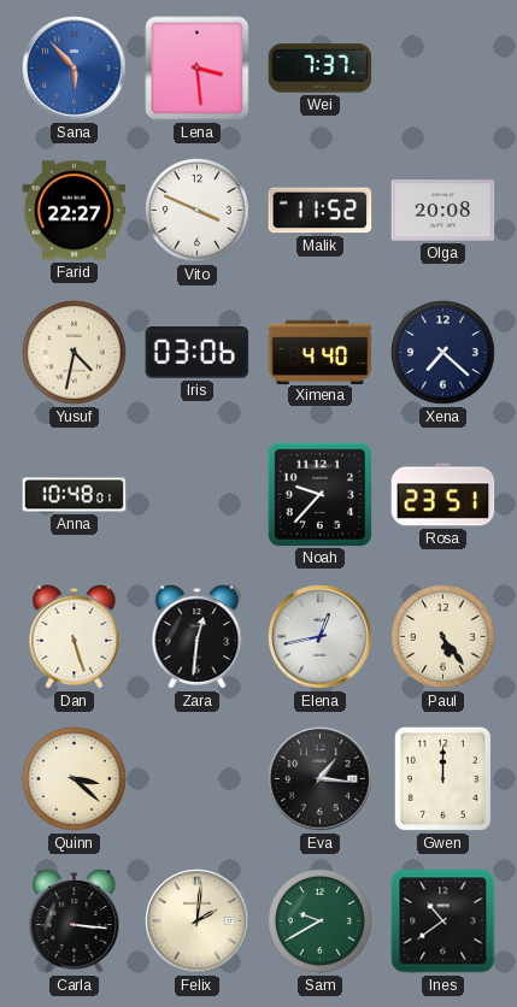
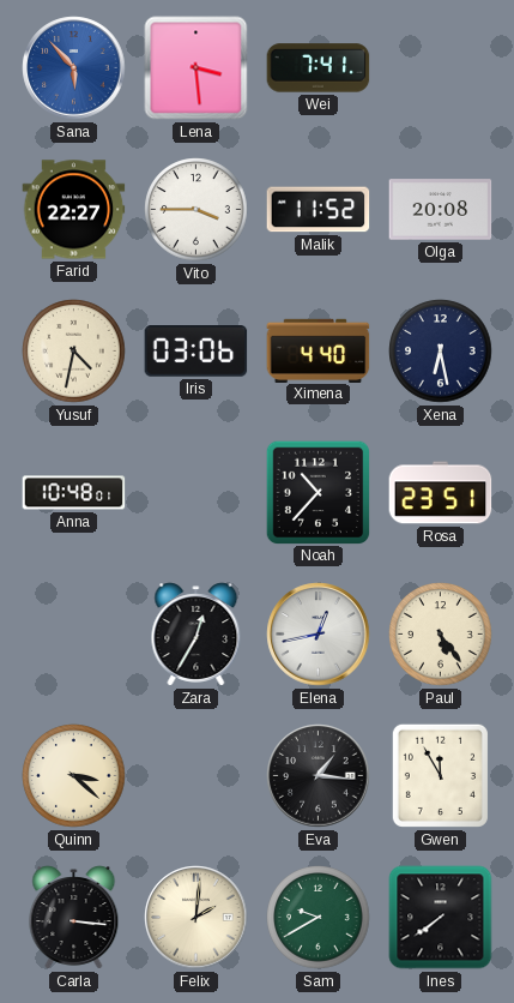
Wei: 7:37 -> 7:41 (319, 68)
Vito: 3:49 -> 3:45 (196, 210)
Xena: 7:22 -> 6:28 (441, 352)
Noah: 9:37 -> 10:37 (318, 492)
Dan: 5:27 -> none (75, 637)
Zara: 12:31 -> 12:35 (196, 635)
Gwen: 12:00 -> 11:55 (440, 775)
Ines: 10:39 -> 7:39 (441, 918)
